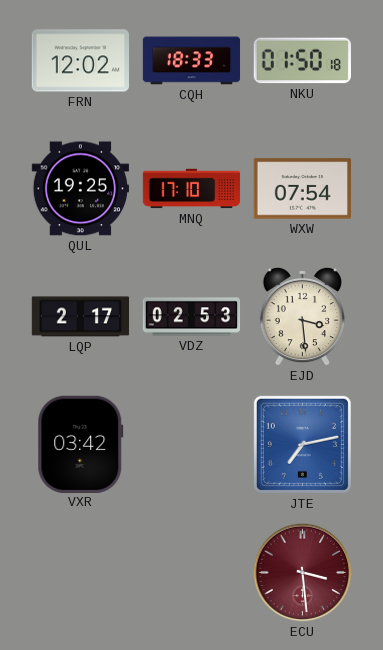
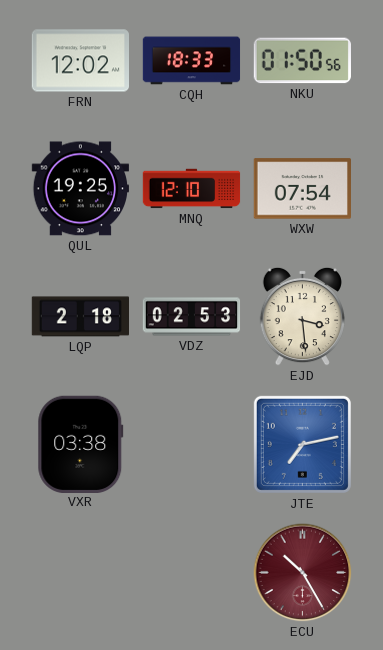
NKU: 01:50:18 -> 01:50:56 (302, 61)
MNQ: 17:10 -> 12:10 (192, 189)
LQP: 2:17 -> 2:18 (81, 317)
VXR: 03:42 -> 03:38 (81, 444)
ECU: 3:29 -> 10:25 (303, 573)
